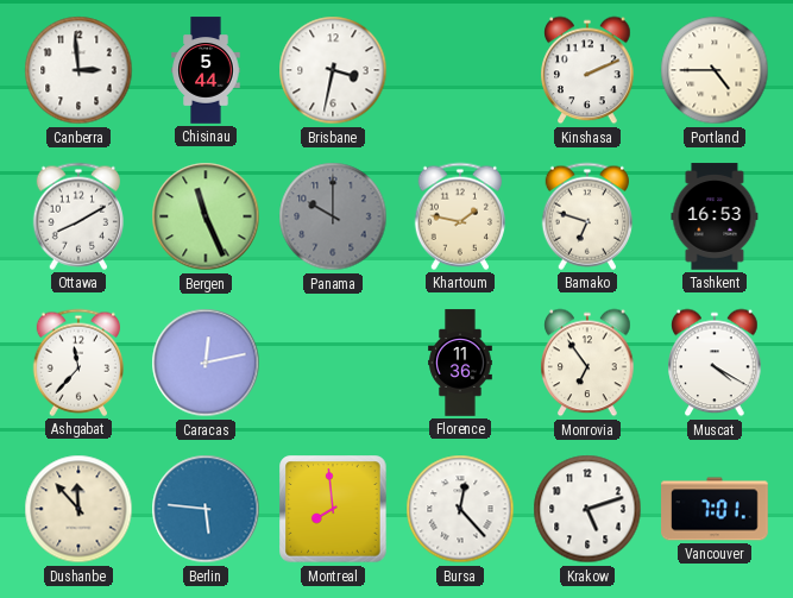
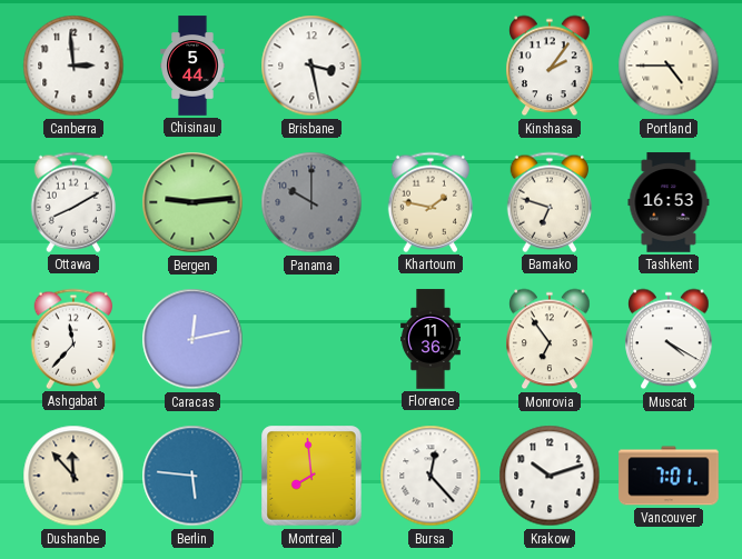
Brisbane: 3:32 -> 3:28 (311, 66)
Kinshasa: 2:11 -> 2:06 (550, 66)
Bergen: 11:26 -> 9:14 (192, 202)
Krakow: 5:12 -> 10:12 (550, 476)
